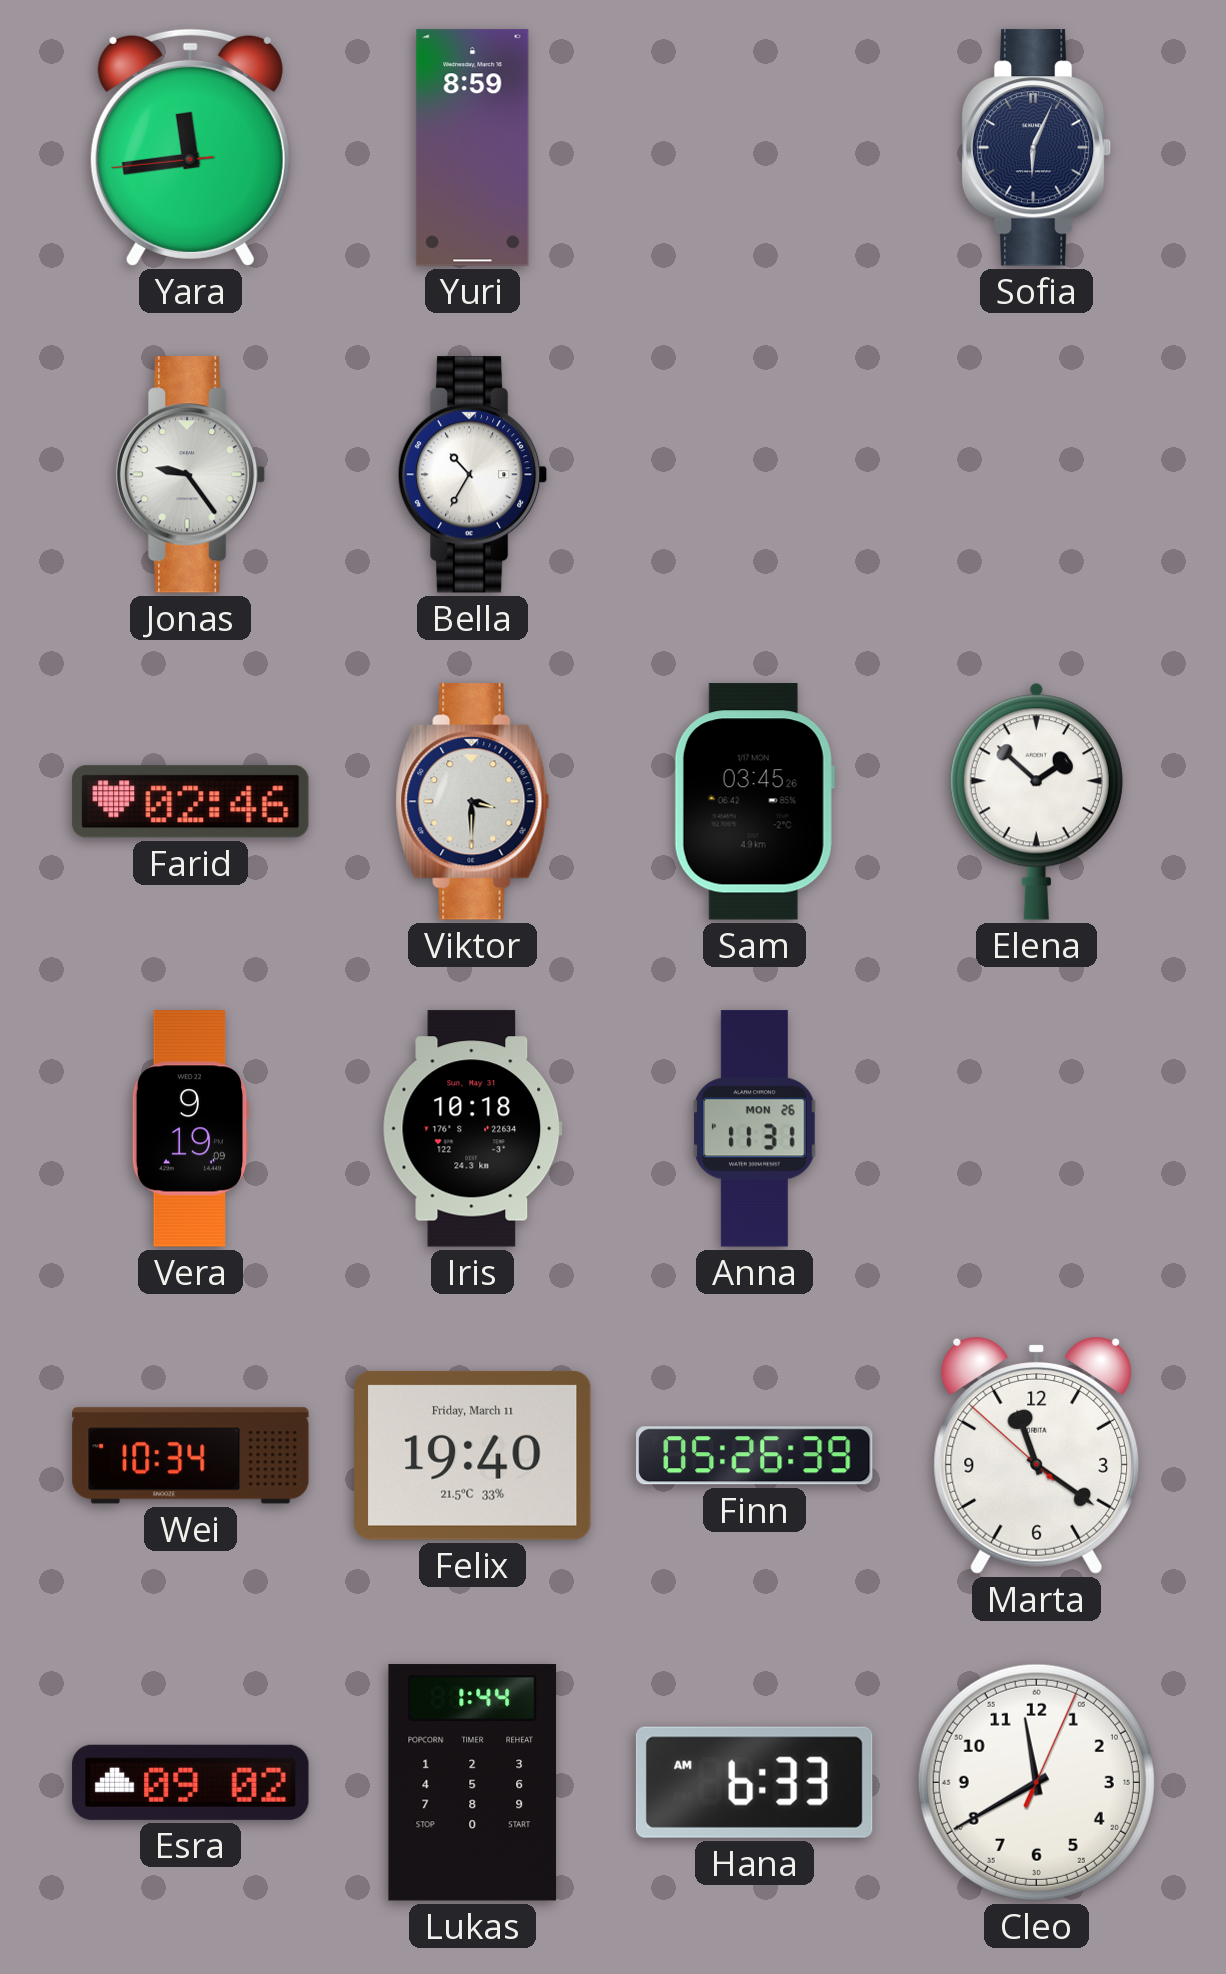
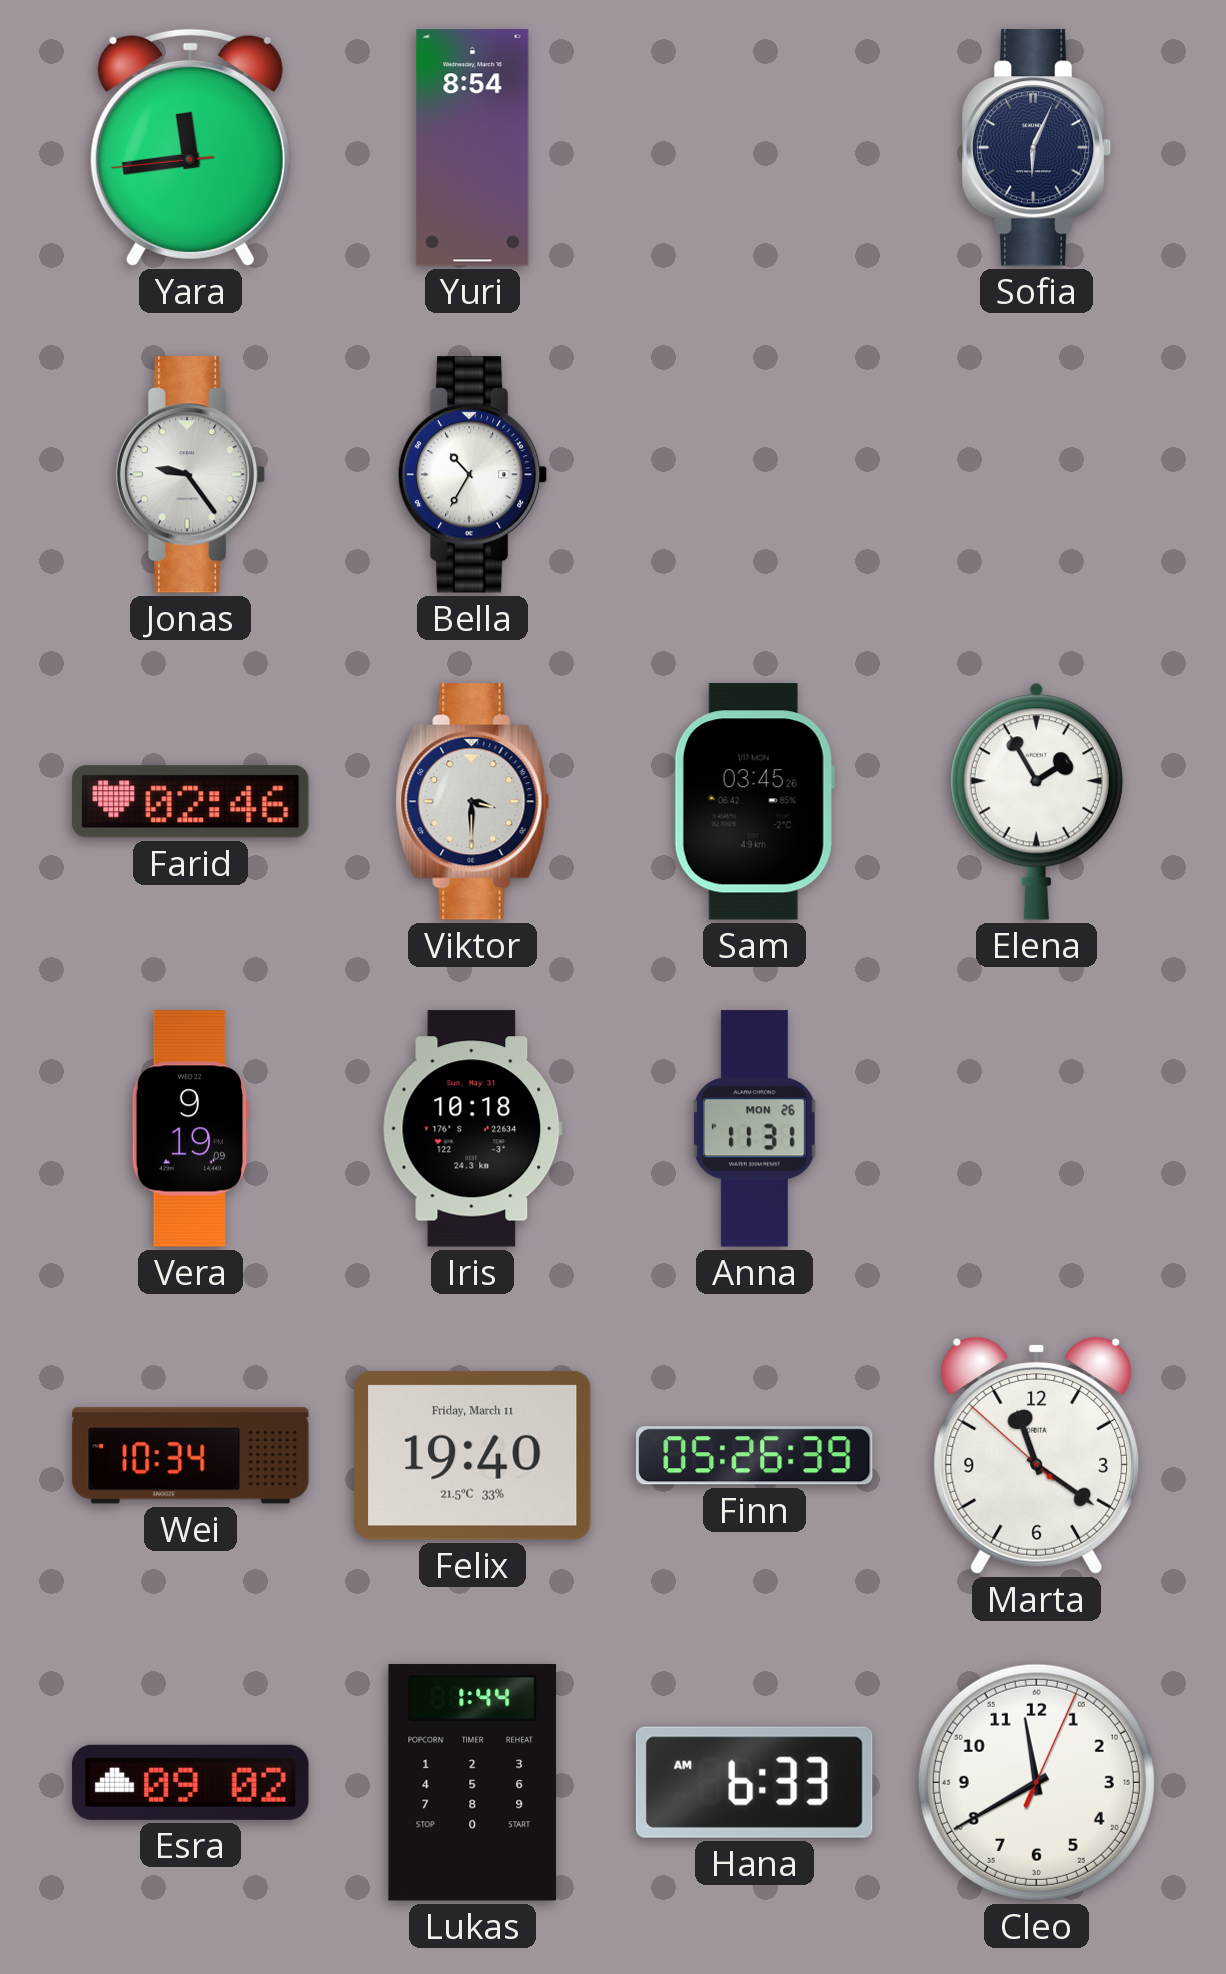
Yuri: 8:59 -> 8:54 (473, 148)
Elena: 1:52 -> 1:55 (1036, 801)
